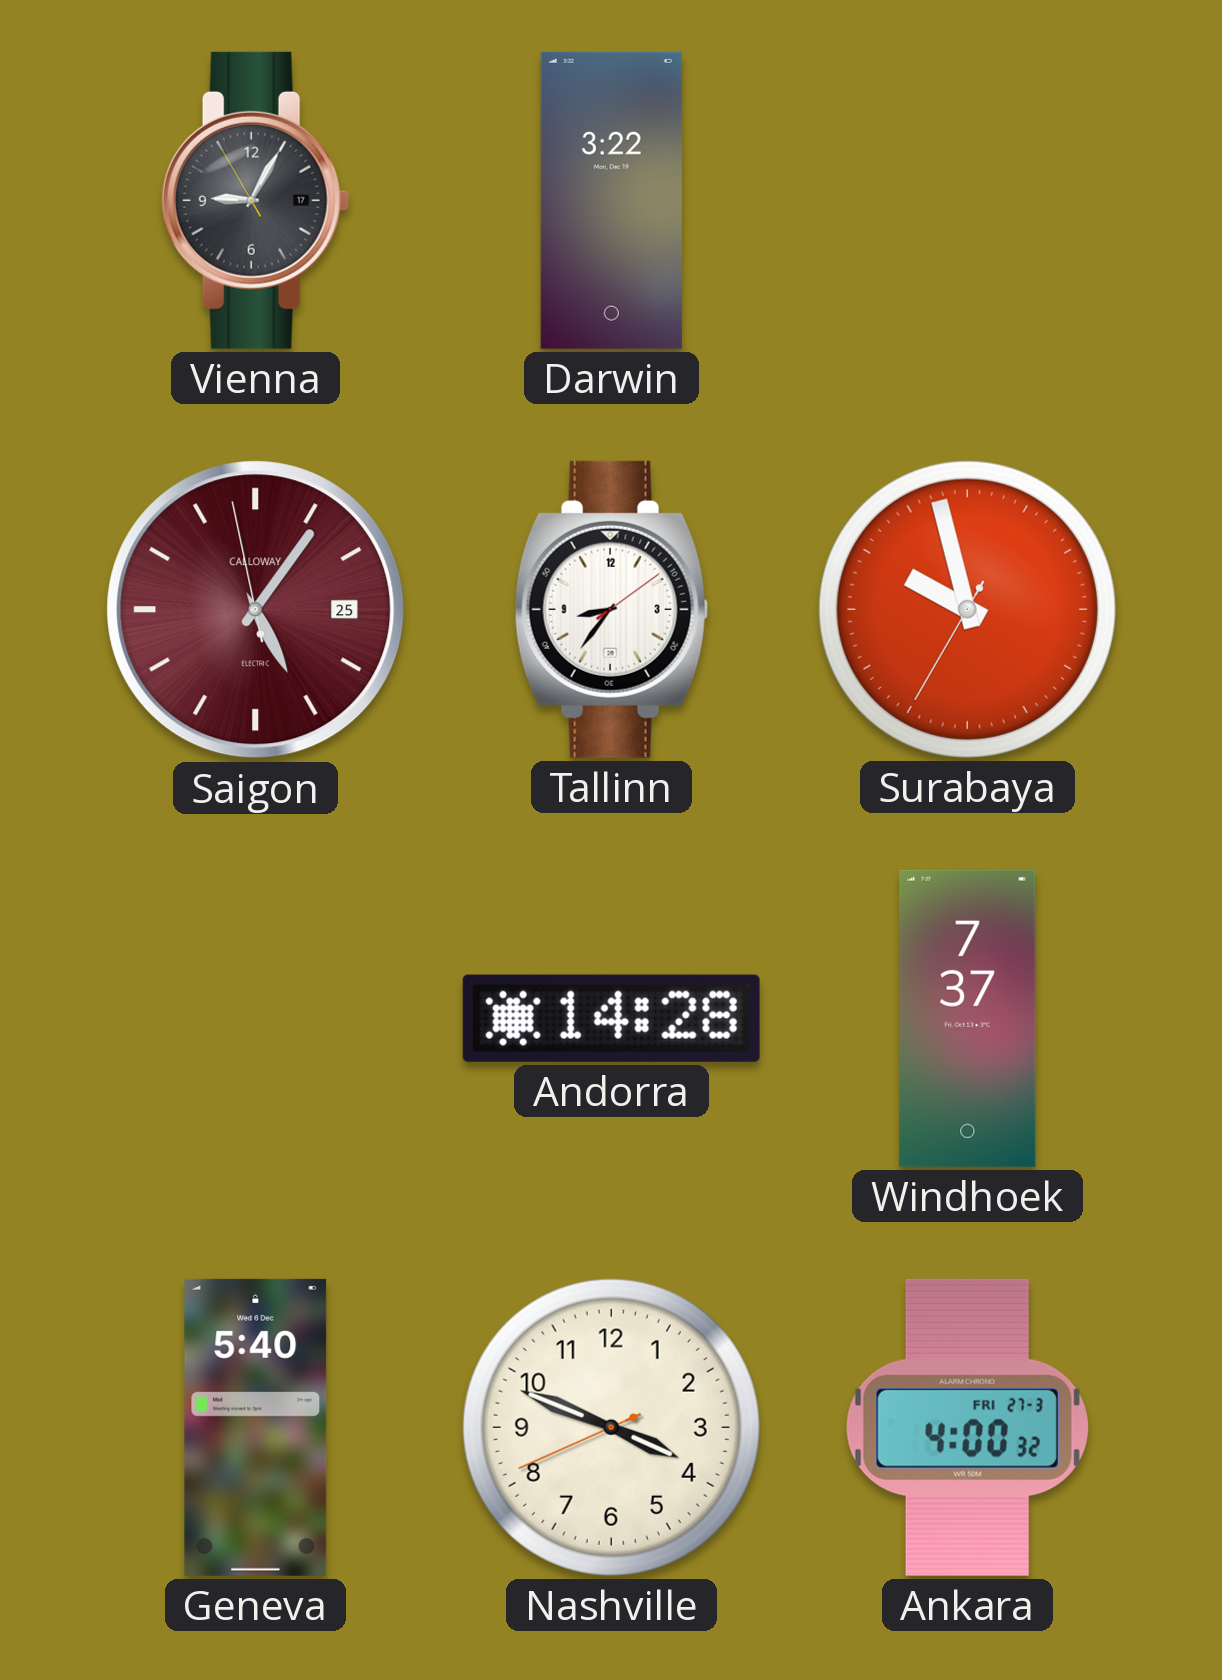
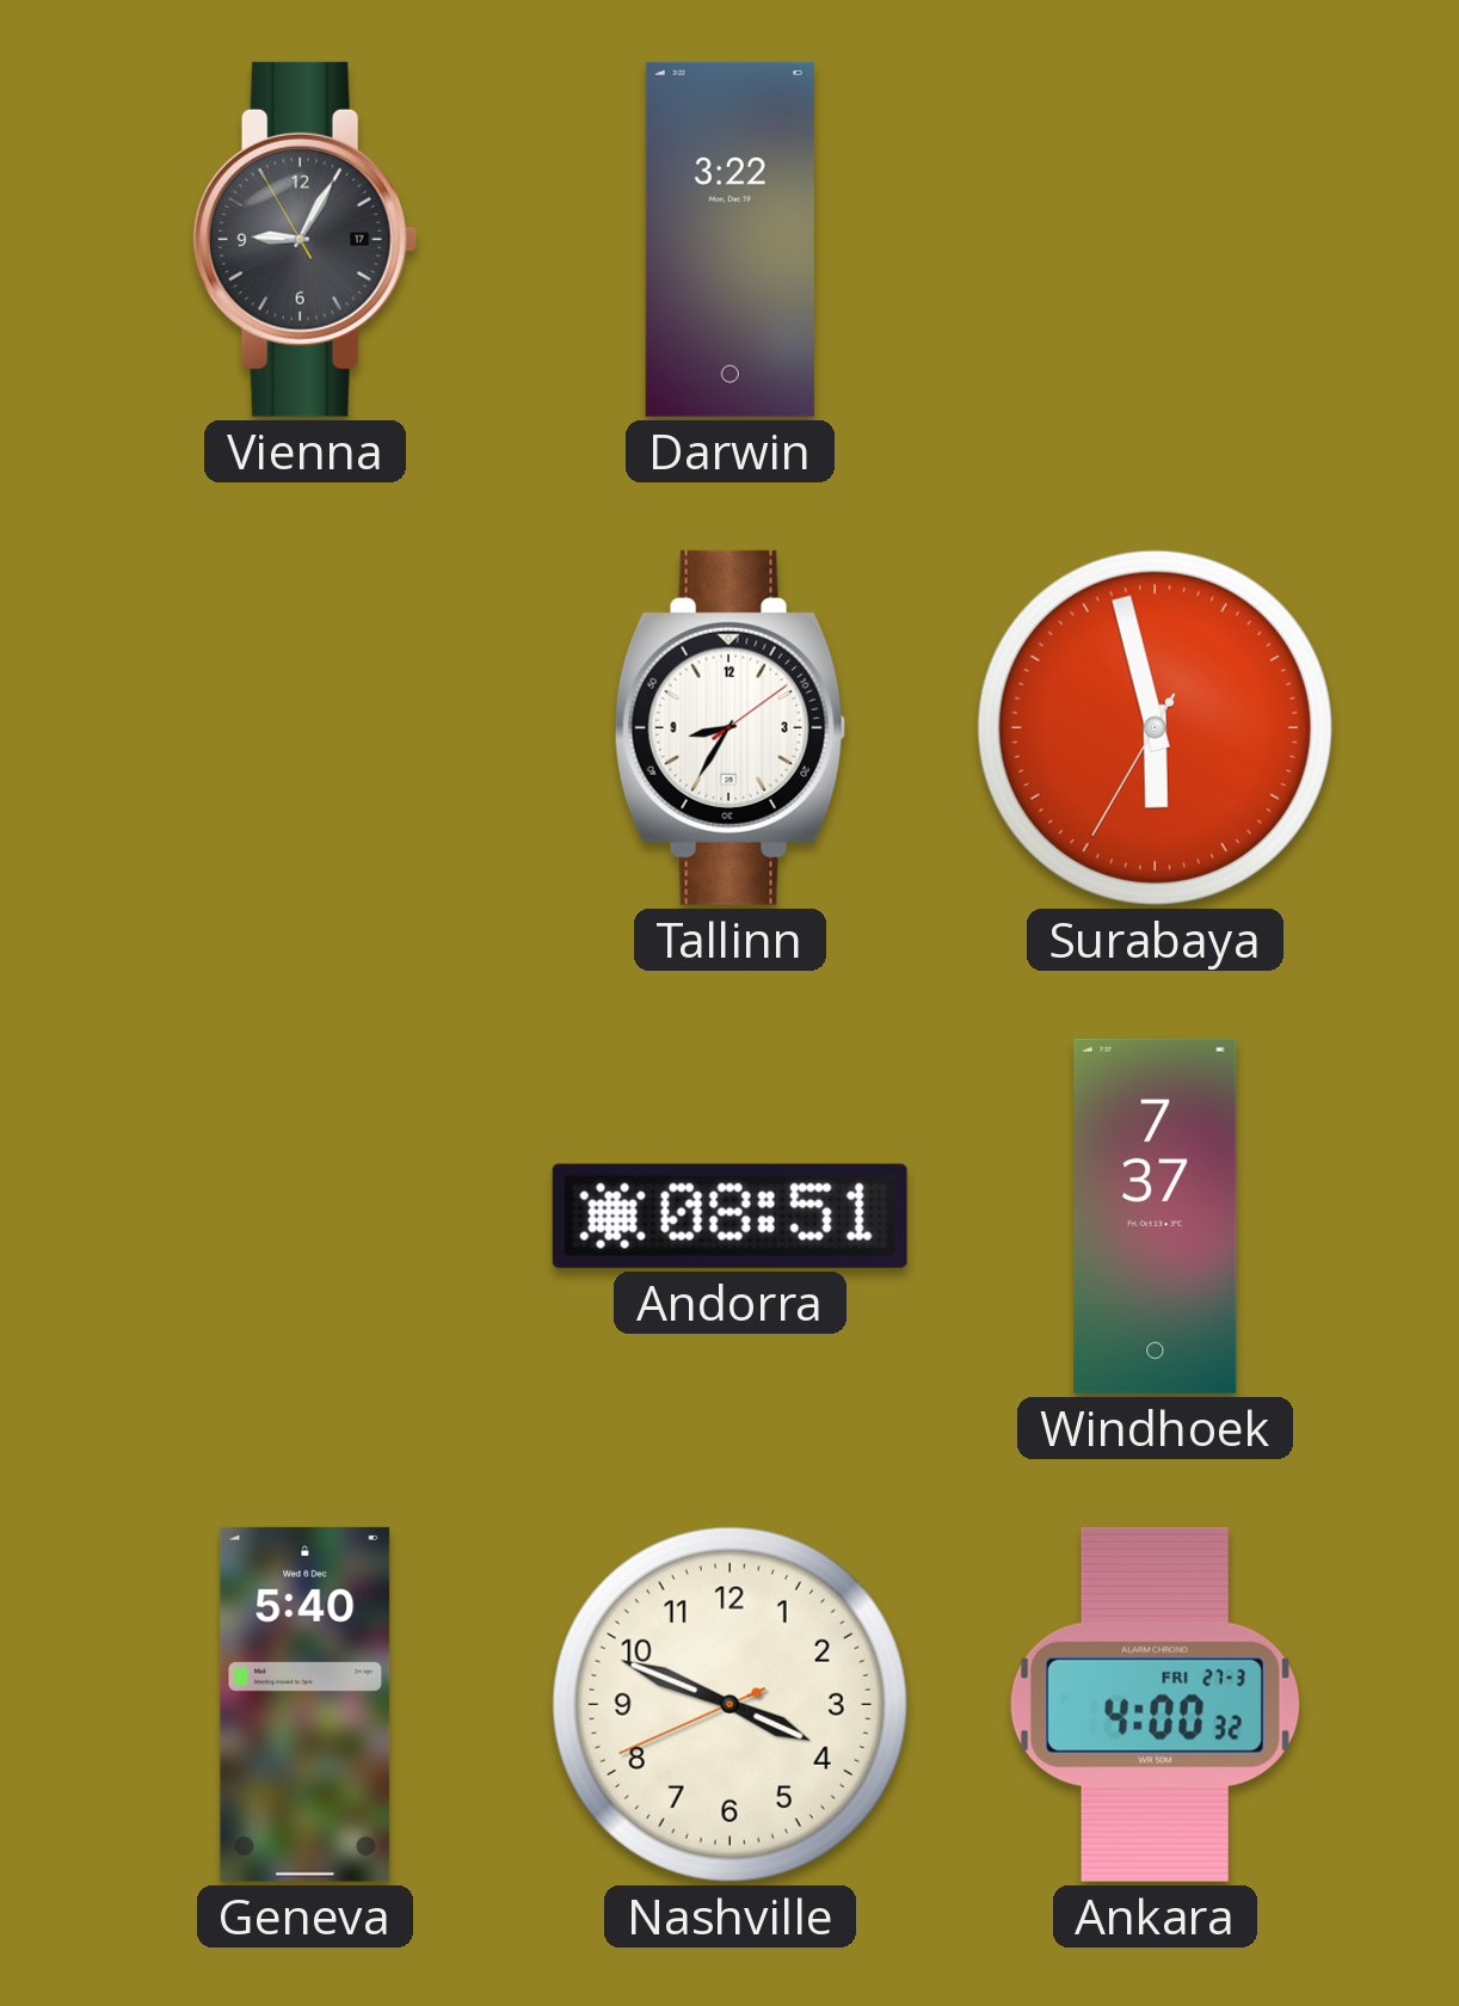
Saigon: 5:05 -> none (256, 610)
Tallinn: 8:36 -> 8:35 (729, 727)
Surabaya: 9:57 -> 5:57 (1155, 727)
Andorra: 14:28 -> 08:51 (729, 1216)
